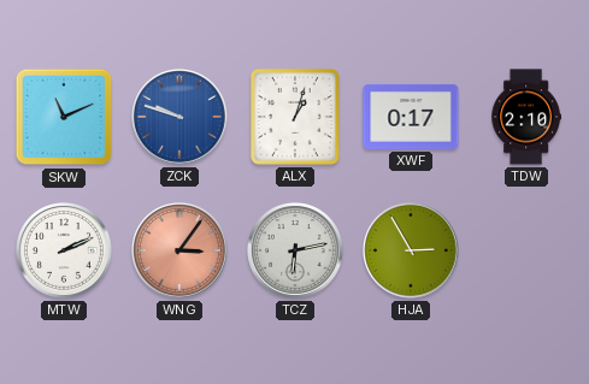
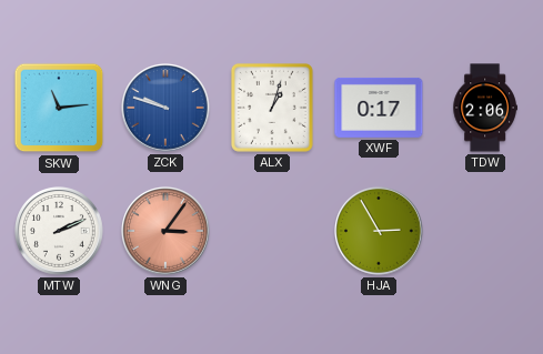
SKW: 11:11 -> 11:14 (59, 108)
TDW: 2:10 -> 2:06 (485, 108)
TCZ: 6:13 -> none (296, 252)
